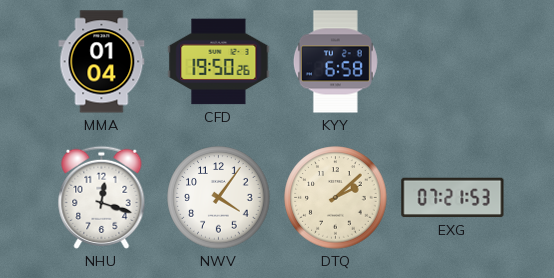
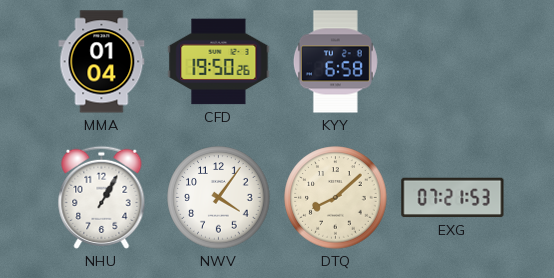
NHU: 12:18 -> 1:05 (102, 197)
DTQ: 2:08 -> 8:08 (336, 198)
